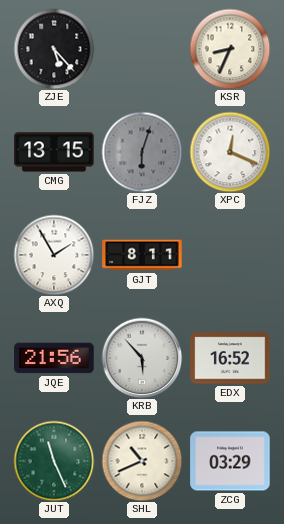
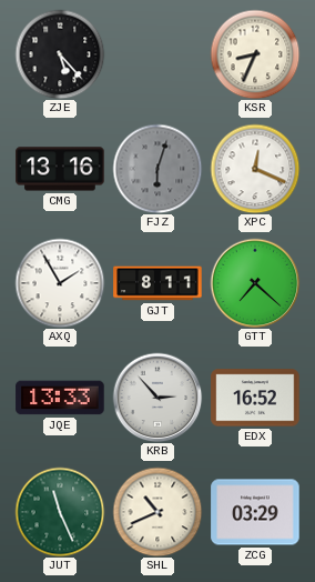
CMG: 13:15 -> 13:16 (60, 169)
GTT: none -> 7:22 (255, 283)
JQE: 21:56 -> 13:33 (60, 398)
KRB: 5:53 -> 2:53 (157, 398)
